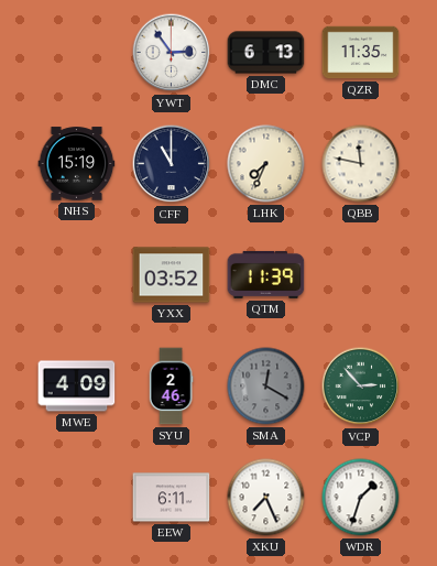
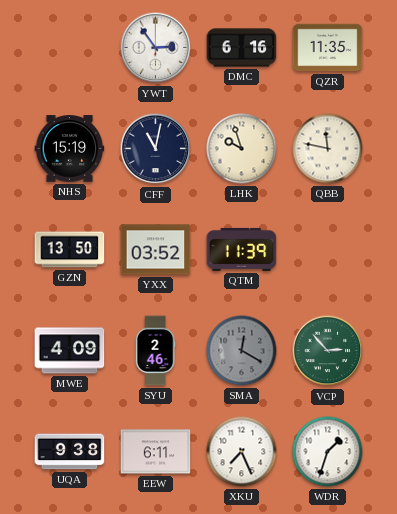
DMC: 6:13 -> 6:16 (242, 48)
CFF: 11:00 -> 11:02 (156, 149)
LHK: 7:34 -> 9:57 (242, 149)
GZN: none -> 13:50 (70, 250)
UQA: none -> 9:38 (70, 452)
